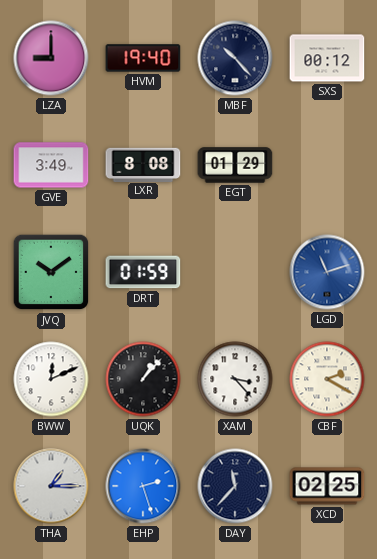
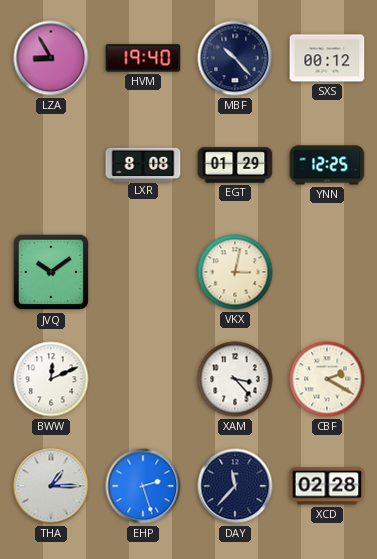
LZA: 9:00 -> 8:55 (51, 58)
GVE: 3:49 -> none (51, 165)
YNN: none -> 12:25 (327, 165)
DRT: 01:59 -> none (143, 272)
VKX: none -> 3:02 (235, 272)
LGD: 11:12 -> none (327, 272)
UQK: 1:07 -> none (143, 379)
XCD: 02:25 -> 02:28 (327, 486)
